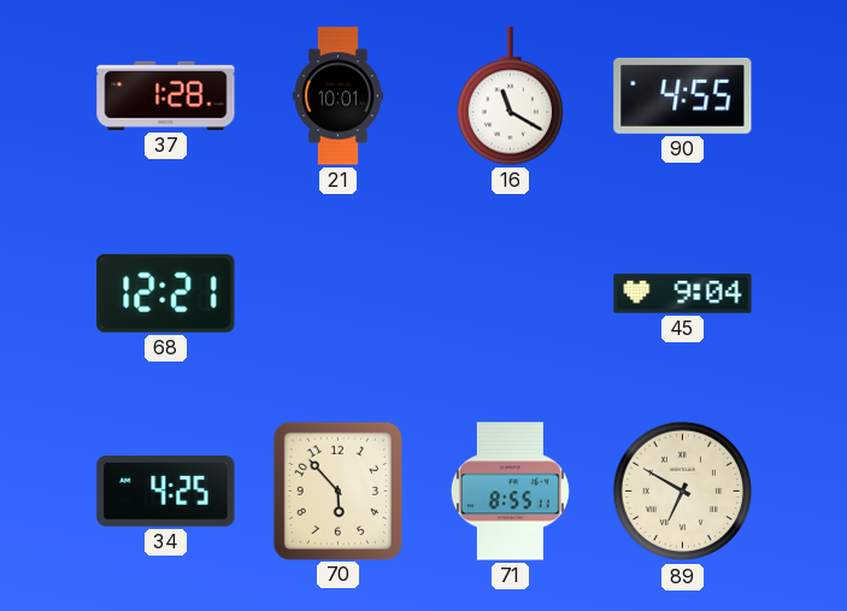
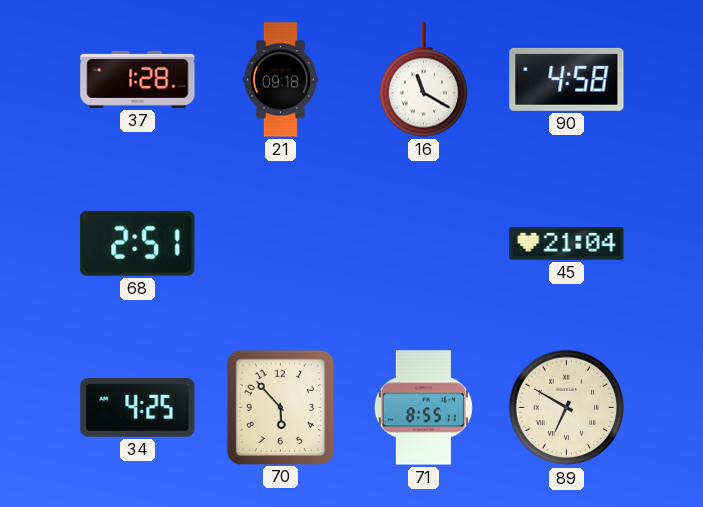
21: 10:01 -> 09:18 (280, 80)
90: 4:55 -> 4:58 (567, 79)
68: 12:21 -> 2:51 (138, 243)
45: 9:04 -> 21:04 (567, 244)
